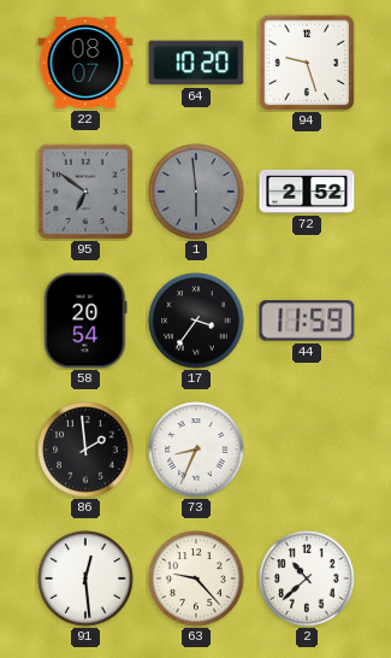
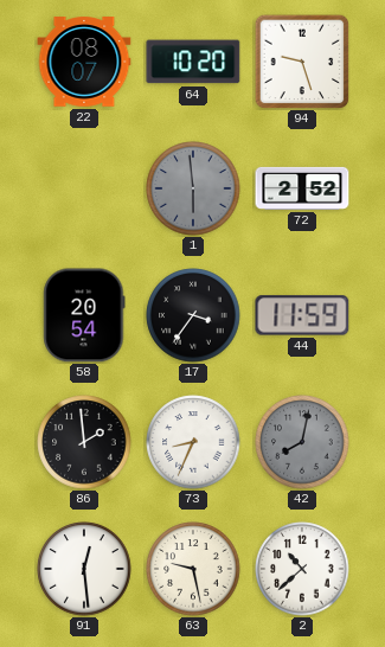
95: 6:51 -> none (85, 192)
42: none -> 8:02 (302, 442)
63: 9:23 -> 9:28 (193, 569)
